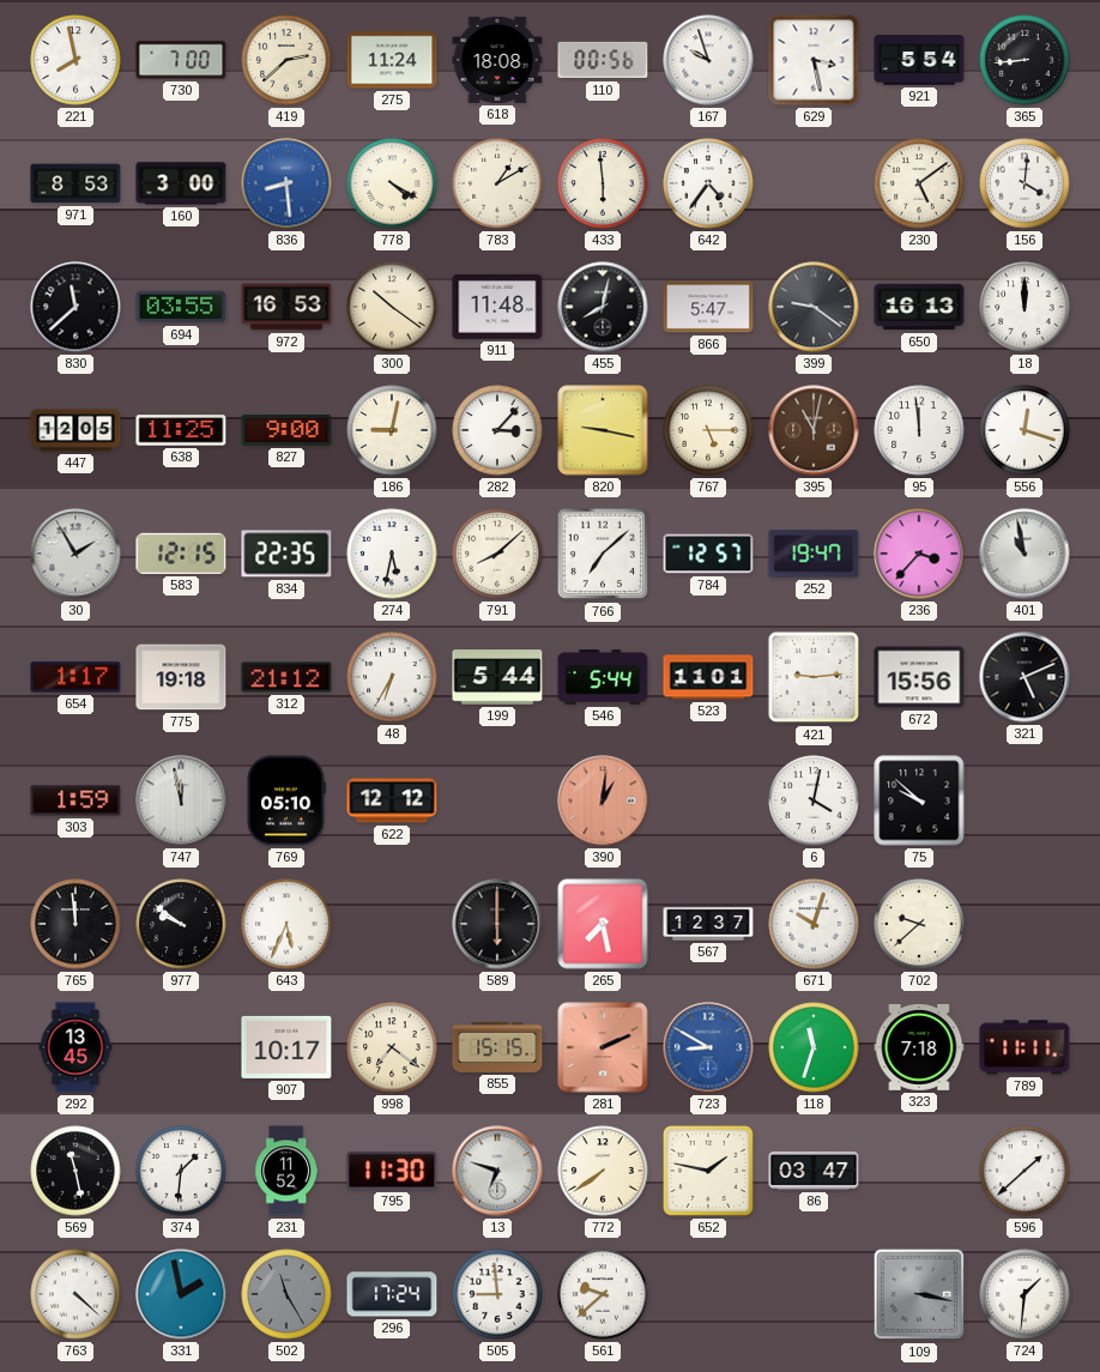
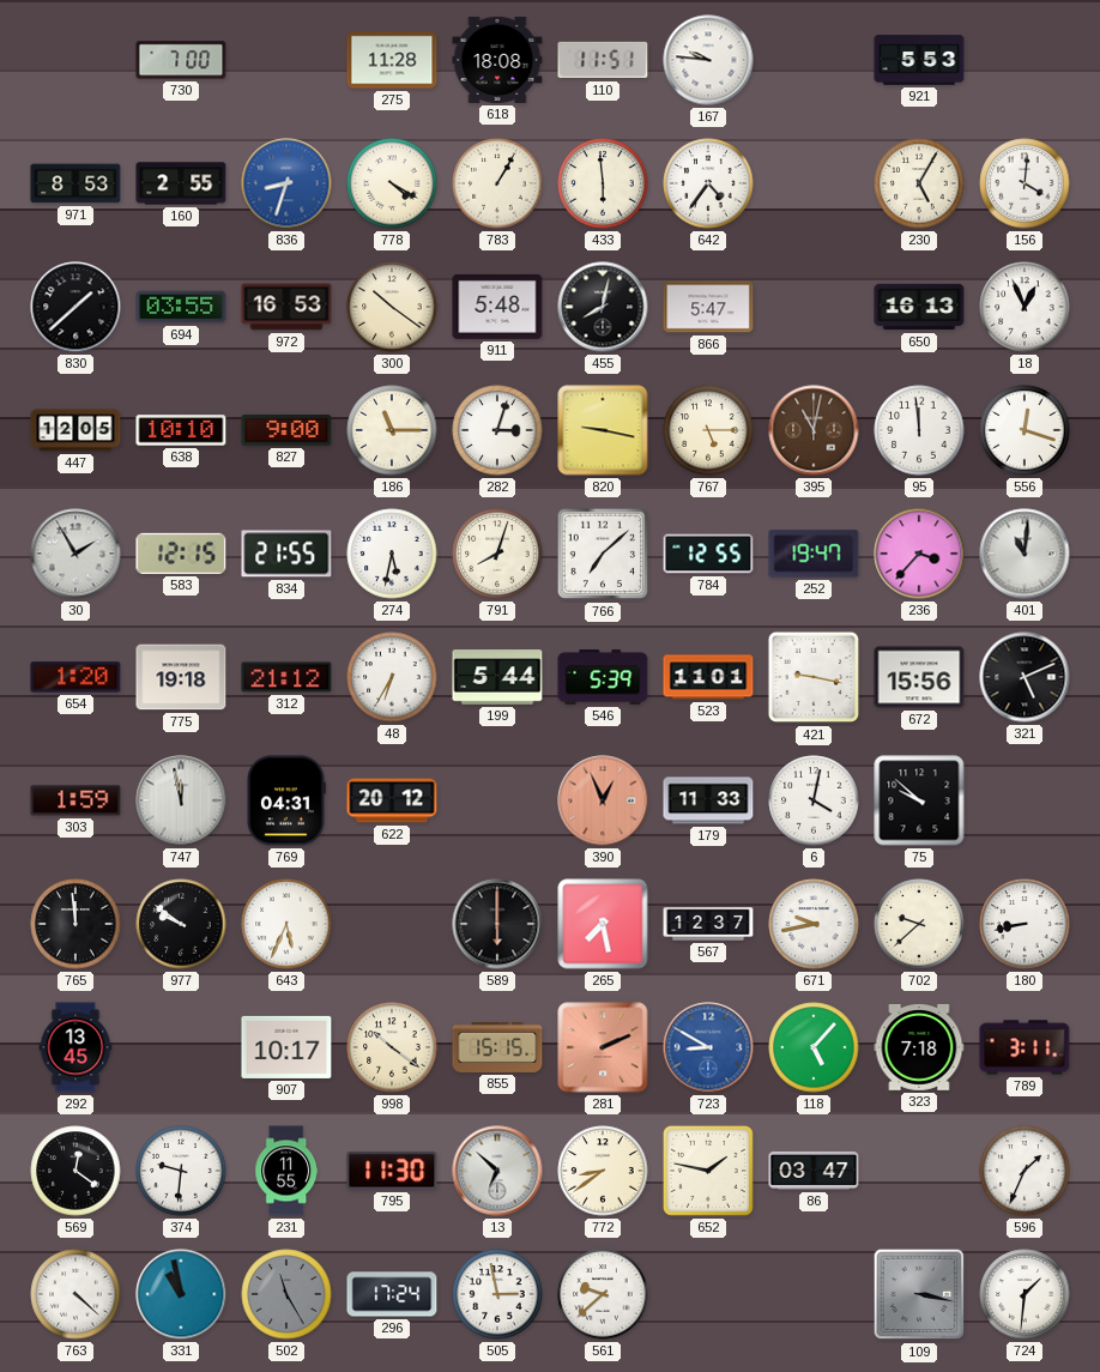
221: 7:58 -> none (75, 60)
419: 2:38 -> none (286, 60)
275: 11:24 -> 11:28 (392, 60)
110: 00:56 -> 11:51 (603, 60)
167: 9:57 -> 9:46 (708, 60)
629: 3:28 -> none (814, 60)
921: 5:54 -> 5:53 (919, 60)
365: 8:44 -> none (1025, 60)
160: 3:00 -> 2:55 (181, 183)
836: 8:29 -> 8:33 (286, 183)
783: 1:10 -> 1:05 (497, 183)
230: 5:09 -> 5:05 (919, 183)
830: 11:38 -> 1:38 (75, 307)
911: 11:48 -> 5:48 (497, 307)
399: 9:21 -> none (814, 307)
18: 12:00 -> 12:56 (1025, 307)
638: 11:25 -> 10:10 (181, 430)
186: 9:02 -> 11:15 (392, 430)
282: 3:07 -> 3:03 (497, 430)
834: 22:35 -> 21:55 (286, 554)
791: 8:08 -> 8:03 (497, 554)
784: 12:57 -> 12:55 (708, 554)
401: 10:58 -> 11:01 (1025, 554)
654: 1:17 -> 1:20 (75, 677)
546: 5:44 -> 5:39 (603, 677)
421: 9:14 -> 9:17 (814, 677)
769: 05:10 -> 04:31 (286, 800)
622: 12:12 -> 20:12 (392, 800)
390: 1:01 -> 12:56 (603, 800)
179: none -> 11:33 (708, 800)
671: 10:03 -> 9:43 (814, 924)
180: none -> 8:43 (1025, 924)
998: 7:21 -> 10:21 (392, 1047)
118: 11:33 -> 5:07 (814, 1047)
789: 11:11 -> 3:11 (1025, 1047)
569: 11:28 -> 12:21 (75, 1171)
374: 1:31 -> 9:31 (181, 1171)
231: 11:52 -> 11:55 (286, 1171)
13: 6:48 -> 6:52 (497, 1171)
772: 7:39 -> 8:39 (603, 1171)
596: 1:38 -> 1:34 (1025, 1171)
331: 1:58 -> 10:58 (181, 1294)
505: 8:59 -> 2:58 (497, 1294)
